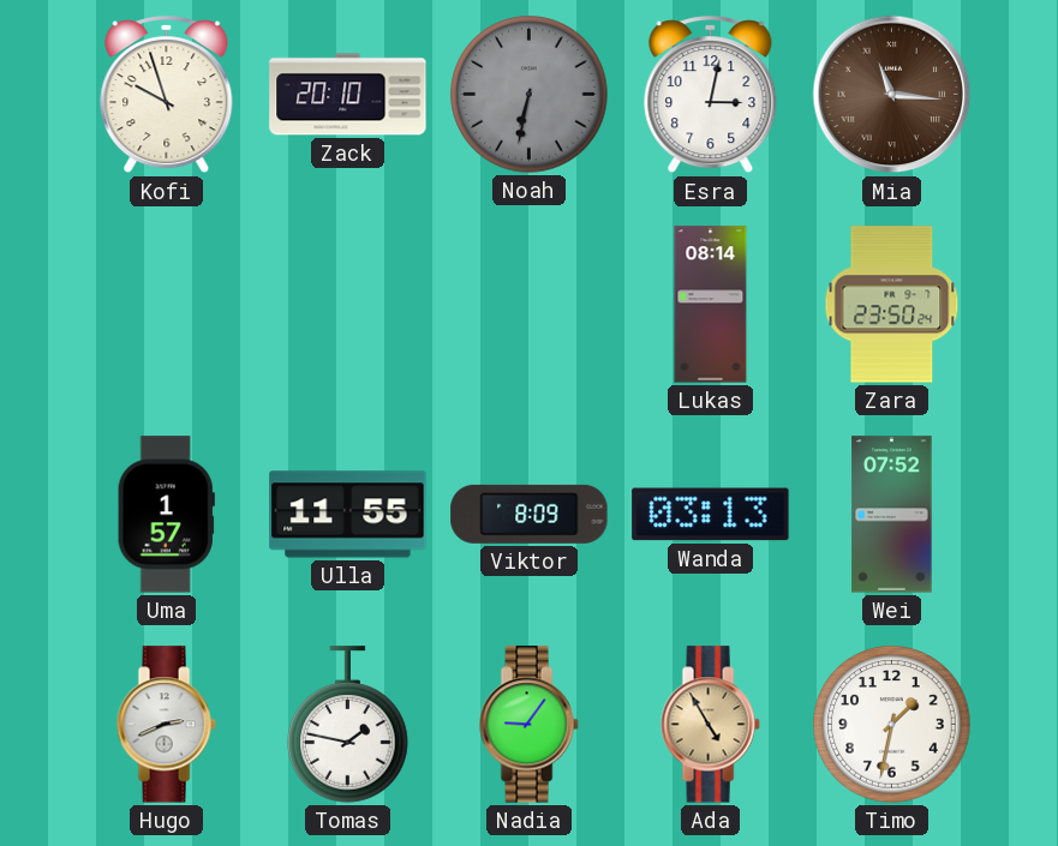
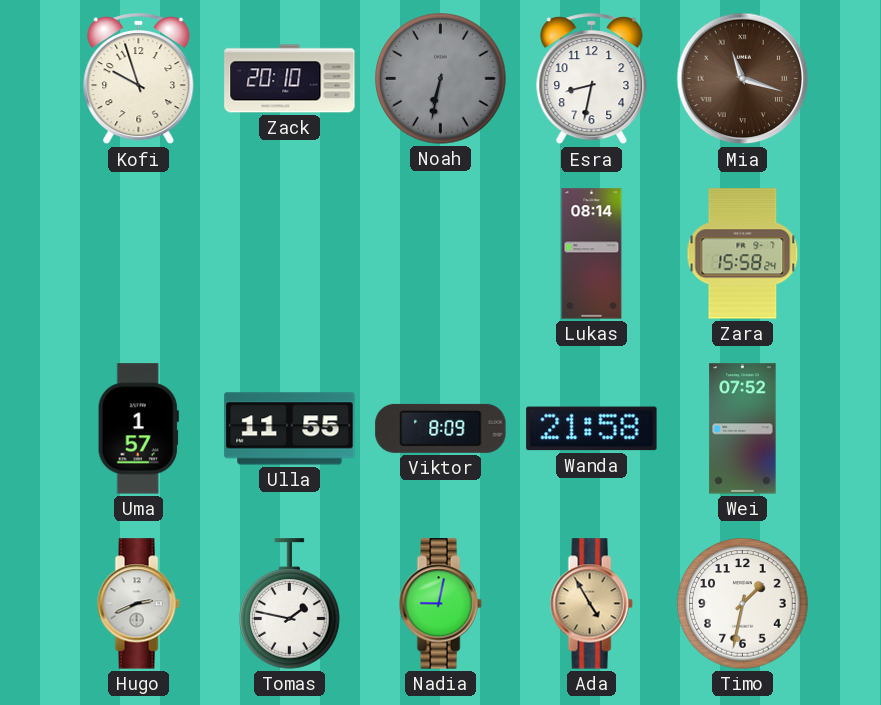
Esra: 3:02 -> 8:32 (592, 79)
Mia: 11:16 -> 11:18 (743, 79)
Zara: 23:50 -> 15:58 (743, 254)
Wanda: 03:13 -> 21:58 (592, 429)
Nadia: 9:06 -> 9:02 (440, 604)
